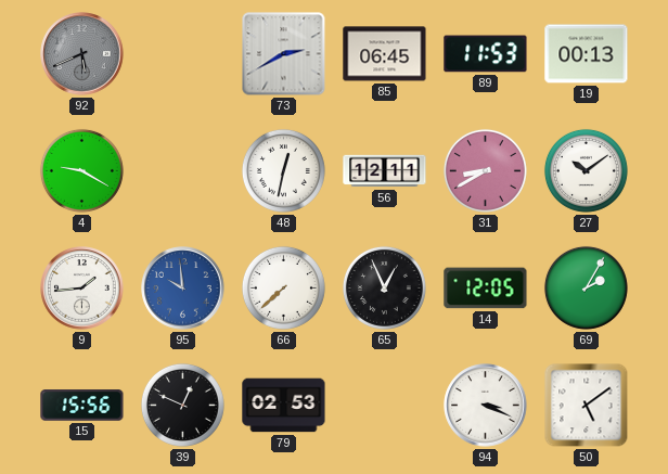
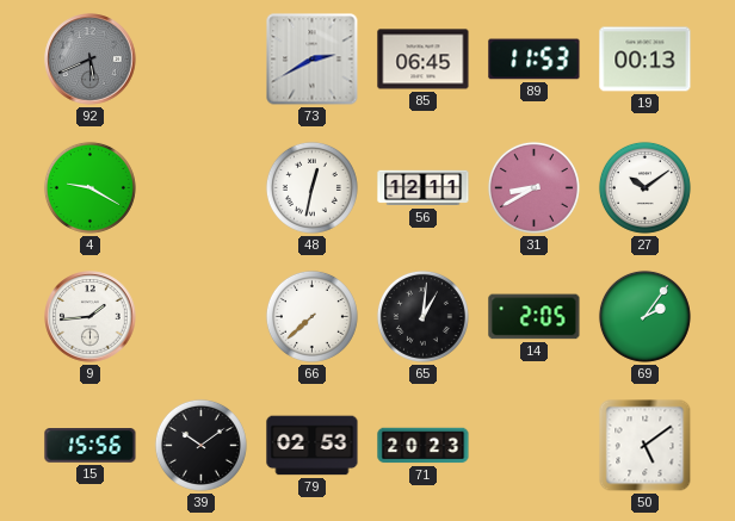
95: 9:59 -> none (183, 289)
65: 12:56 -> 1:01 (422, 316)
14: 12:05 -> 2:05 (535, 317)
69: 2:05 -> 2:06 (644, 316)
39: 12:49 -> 10:09 (200, 445)
71: none -> 20:23 (424, 446)
94: 3:19 -> none (486, 406)
